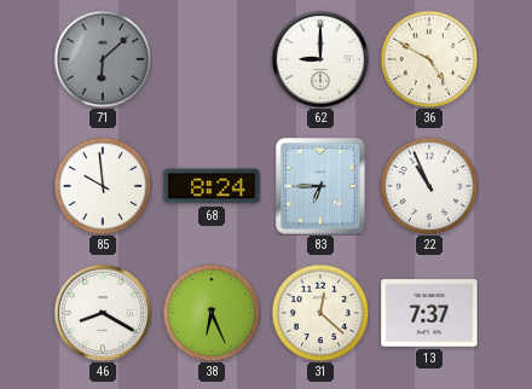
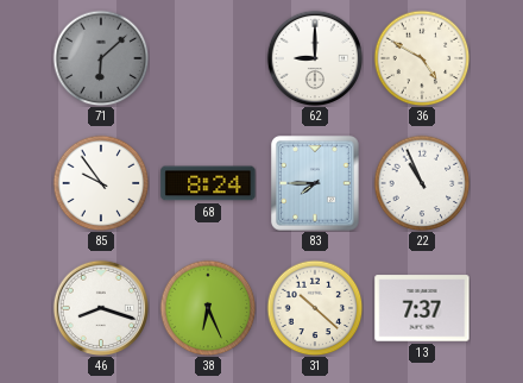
85: 9:59 -> 9:54 (101, 183)
83: 6:45 -> 7:45 (316, 183)
46: 8:20 -> 8:18 (100, 307)
31: 12:22 -> 10:22 (315, 308)
